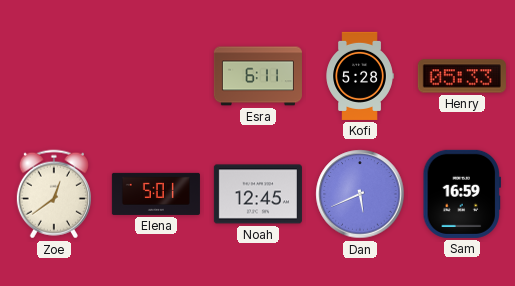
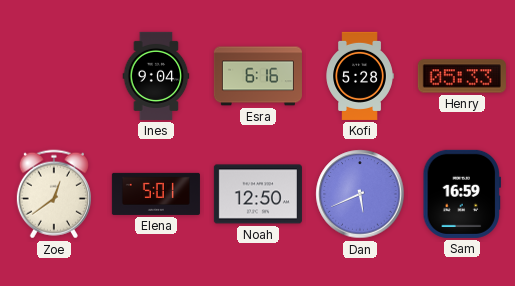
Ines: none -> 9:04 (156, 76)
Esra: 6:11 -> 6:16 (258, 76)
Noah: 12:45 -> 12:50 (258, 194)
